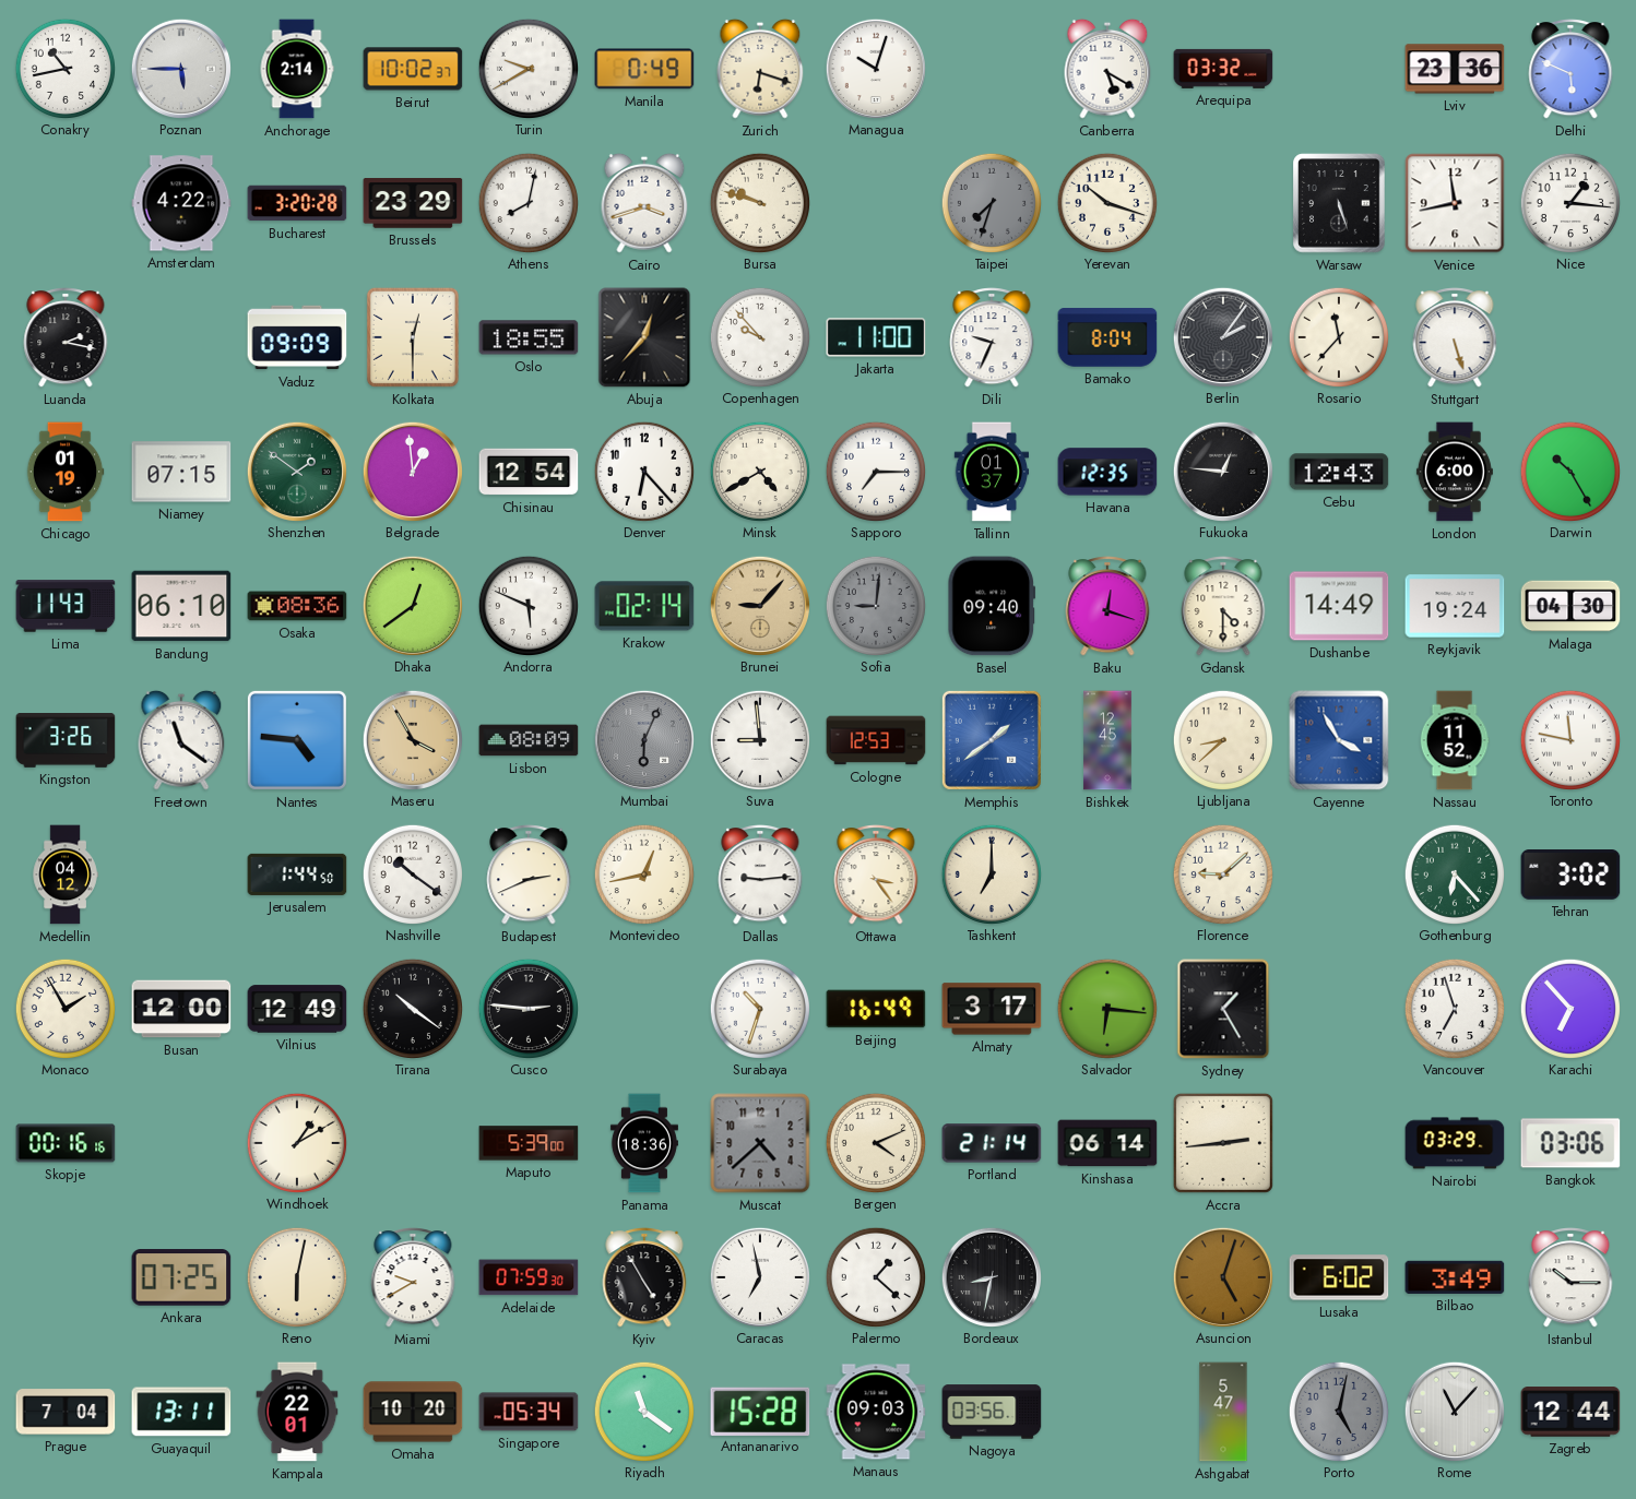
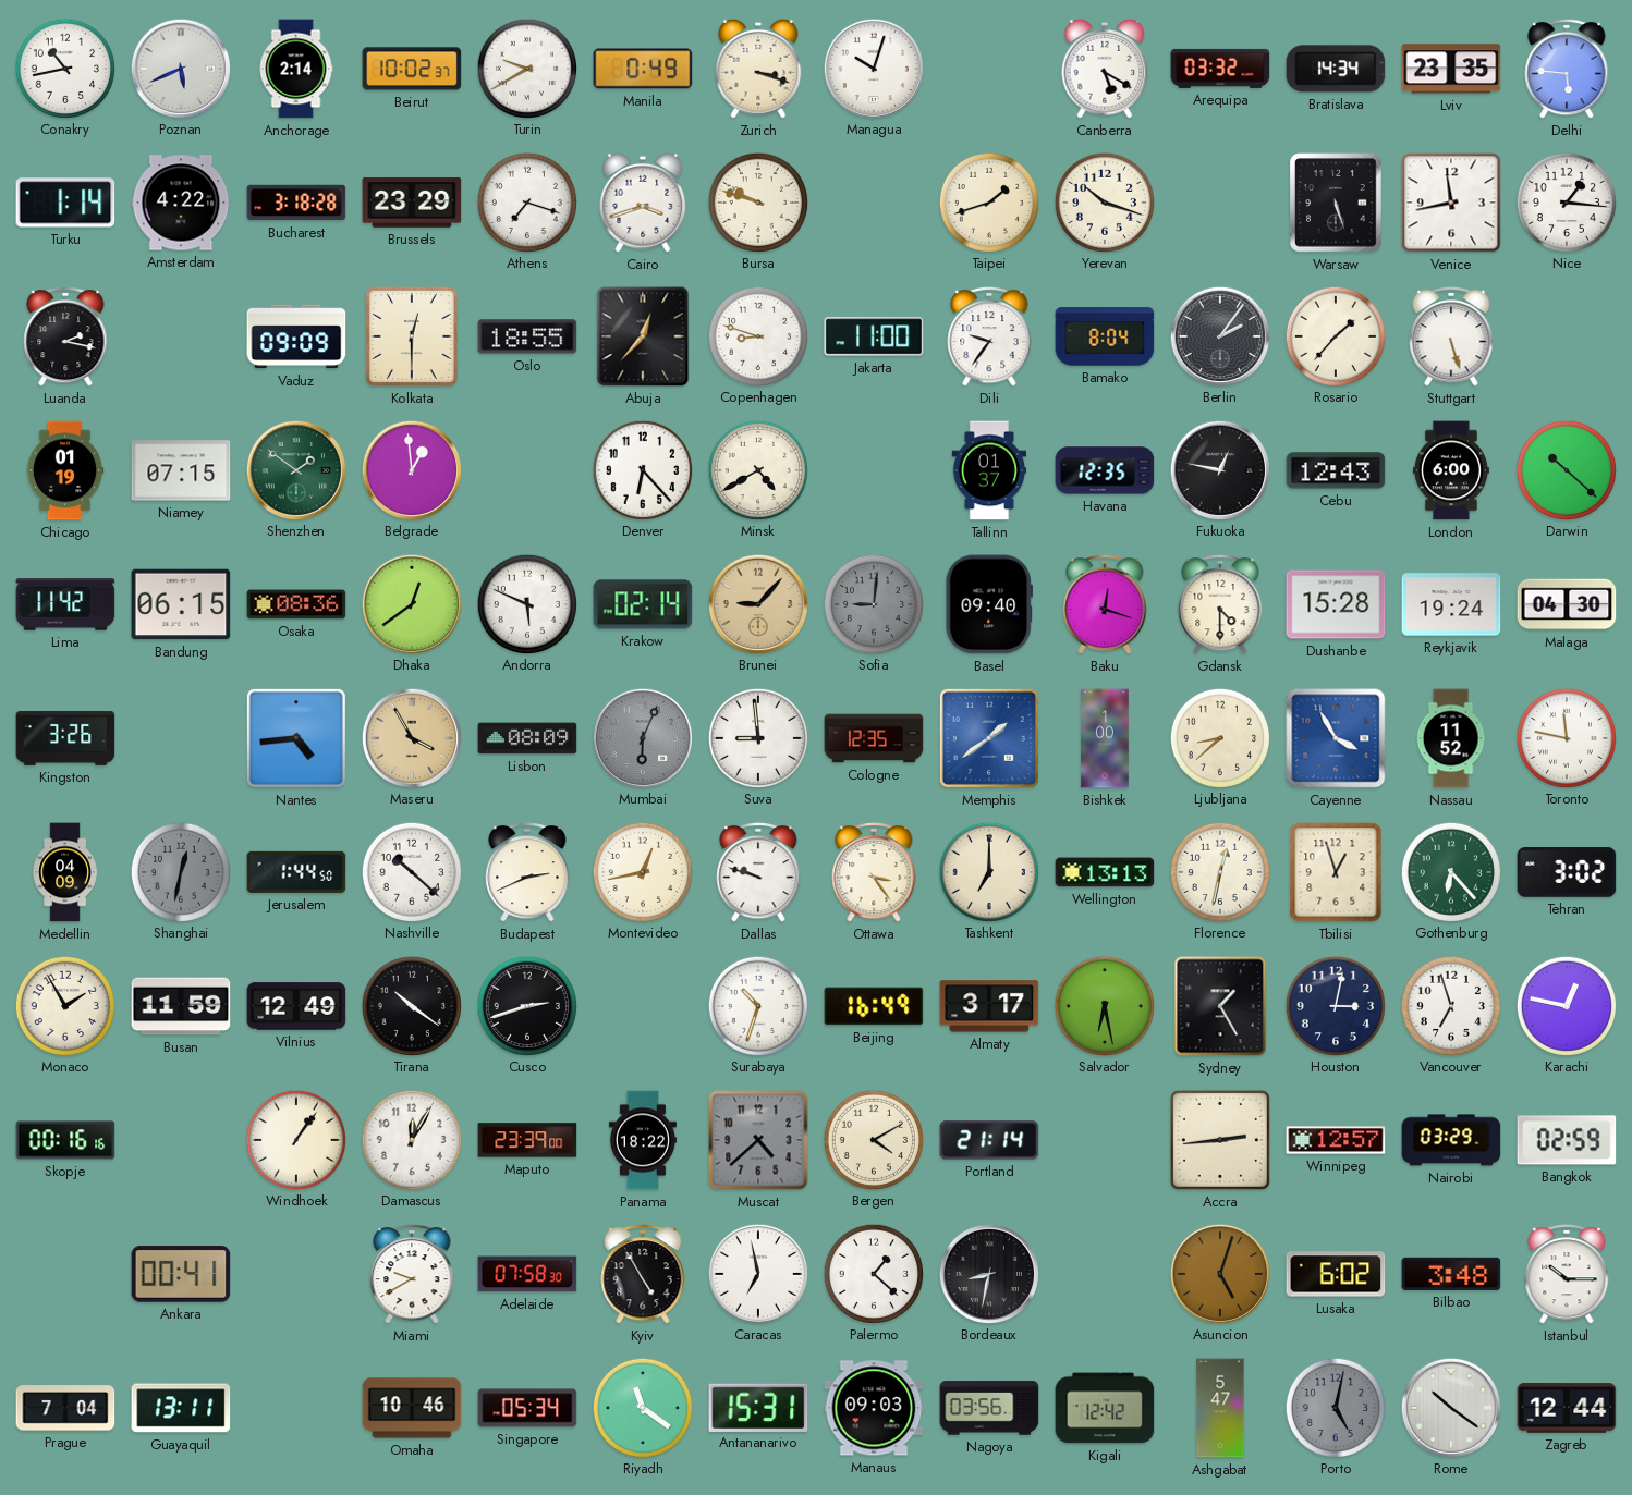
Poznan: 5:45 -> 5:41 (180, 68)
Zurich: 6:18 -> 3:18 (758, 69)
Bratislava: none -> 14:34 (1336, 69)
Lviv: 23:36 -> 23:35 (1451, 69)
Delhi: 5:49 -> 5:46 (1567, 70)
Turku: none -> 1:14 (65, 203)
Bucharest: 3:20 -> 3:18 (296, 203)
Athens: 8:02 -> 7:18 (526, 201)
Taipei: 7:33 -> 1:42 (988, 201)
Taipei dial: grey -> cream (988, 201)
Copenhagen: 9:53 -> 8:48 (757, 335)
Dili: 9:34 -> 9:36 (989, 338)
Rosario: 11:37 -> 1:37 (1335, 335)
Chisinau: 12:54 -> none (529, 472)
Sapporo: 7:15 -> none (875, 471)
Fukuoka: 12:46 -> 12:47 (1219, 469)
Darwin: 10:25 -> 10:22 (1566, 469)
Lima: 11:43 -> 11:42 (65, 604)
Bandung: 06:10 -> 06:15 (181, 604)
Dushanbe: 14:49 -> 15:28 (1336, 604)
Freetown: 11:21 -> none (181, 740)
Nantes: 4:46 -> 4:44 (296, 738)
Cologne: 12:53 -> 12:35 (874, 738)
Bishkek: 12:45 -> 1:00 (1105, 738)
Medellin: 04:12 -> 04:09 (65, 872)
Shanghai: none -> 12:32 (180, 871)
Nashville: 10:21 -> 10:22 (411, 871)
Dallas: 9:14 -> 9:48 (758, 873)
Wellington: none -> 13:13 (1105, 872)
Florence: 9:08 -> 12:32 (1219, 871)
Tbilisi: none -> 12:57 (1336, 872)
Busan: 12:00 -> 11:59 (181, 1006)
Cusco: 2:46 -> 2:42 (526, 1005)
Salvador: 6:16 -> 6:28 (1104, 1005)
Houston: none -> 3:02 (1335, 1005)
Karachi: 6:53 -> 12:47 (1566, 1005)
Windhoek: 1:10 -> 1:06 (295, 1139)
Damascus: none -> 12:05 (411, 1139)
Maputo: 5:39 -> 23:39 (527, 1140)
Panama: 18:36 -> 18:22 (643, 1140)
Bergen: 4:11 -> 4:10 (873, 1139)
Kinshasa: 06:14 -> none (1107, 1143)
Winnipeg: none -> 12:57 (1336, 1140)
Bangkok: 03:06 -> 02:59 (1567, 1140)
Ankara: 07:25 -> 00:41 (181, 1274)
Reno: 6:02 -> none (296, 1276)
Adelaide: 07:59 -> 07:58 (527, 1274)
Bilbao: 3:49 -> 3:48 (1451, 1274)
Kampala: 22:01 -> none (297, 1412)
Omaha: 10:20 -> 10:46 (412, 1408)
Antananarivo: 15:28 -> 15:31 (758, 1407)
Kigali: none -> 12:42 (1105, 1408)
Rome: 11:07 -> 10:21 (1450, 1407)
